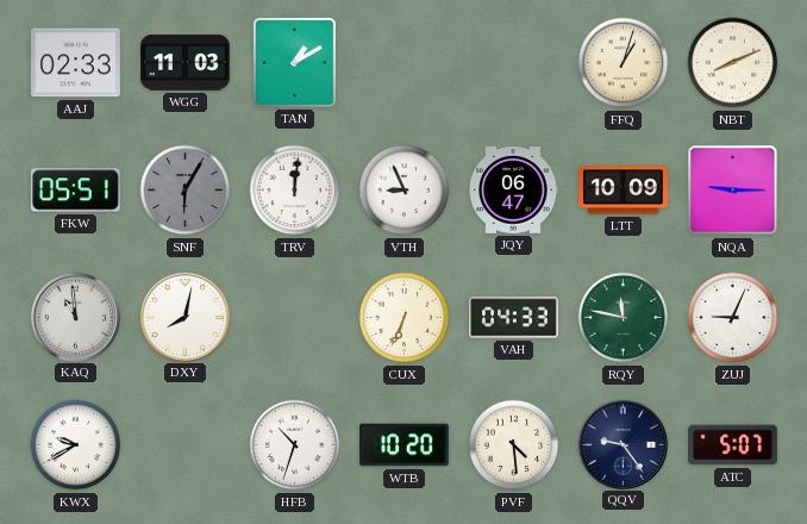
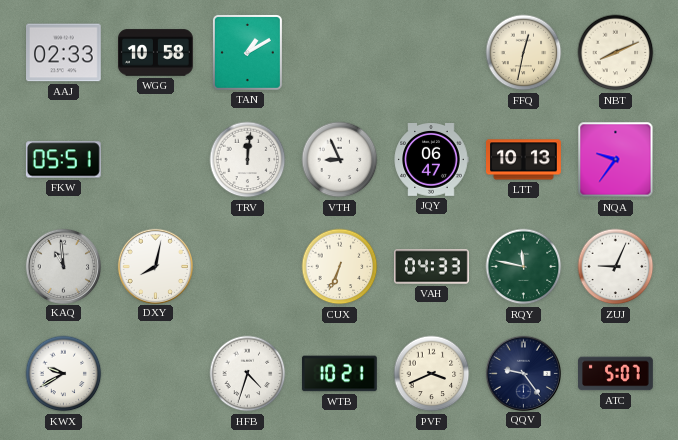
WGG: 11:03 -> 10:58 (156, 53)
FFQ: 1:03 -> 12:32 (524, 53)
SNF: 6:05 -> none (186, 191)
LTT: 10:09 -> 10:13 (524, 160)
NQA: 9:15 -> 9:36 (616, 160)
HFB: 10:33 -> 4:33 (248, 374)
WTB: 10:20 -> 10:21 (340, 374)
PVF: 4:29 -> 3:41 (432, 374)
